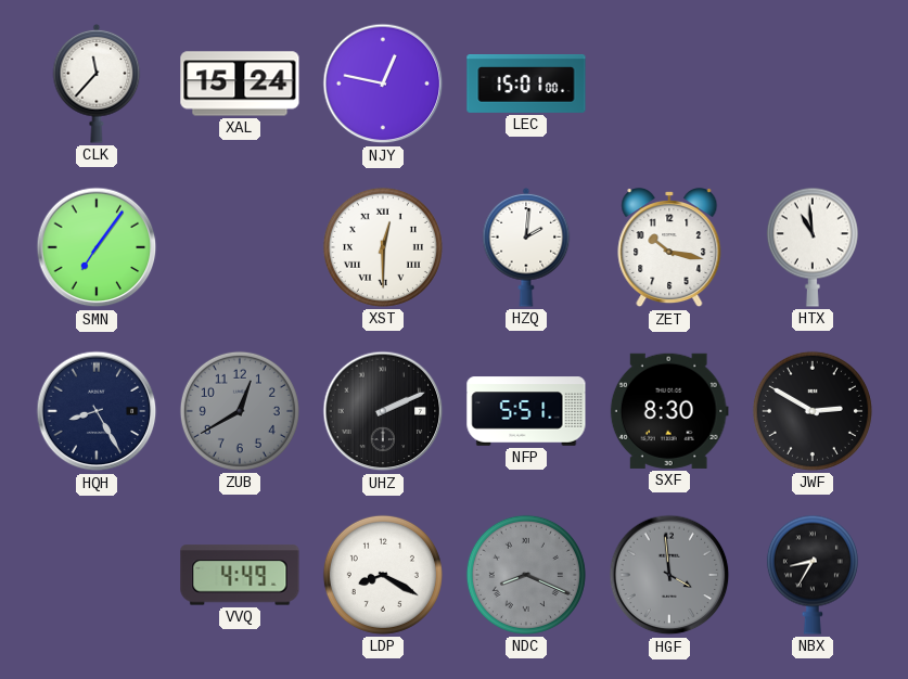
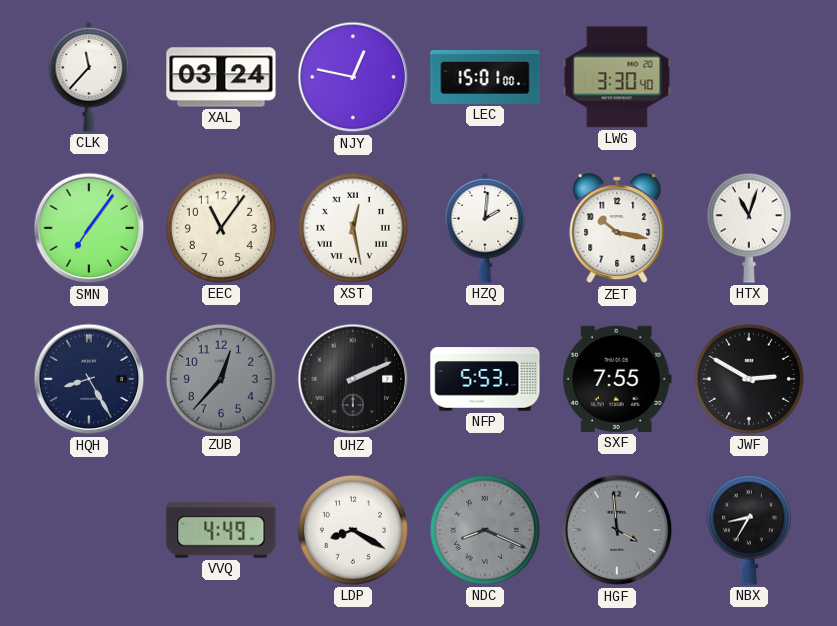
XAL: 15:24 -> 03:24 (221, 77)
LWG: none -> 3:30 (617, 77)
EEC: none -> 11:06 (221, 228)
XST: 12:30 -> 12:28 (353, 228)
HTX: 10:59 -> 11:03 (749, 228)
ZUB: 12:40 -> 12:37 (221, 379)
NFP: 5:51 -> 5:53 (485, 379)
SXF: 8:30 -> 7:55 (617, 379)
